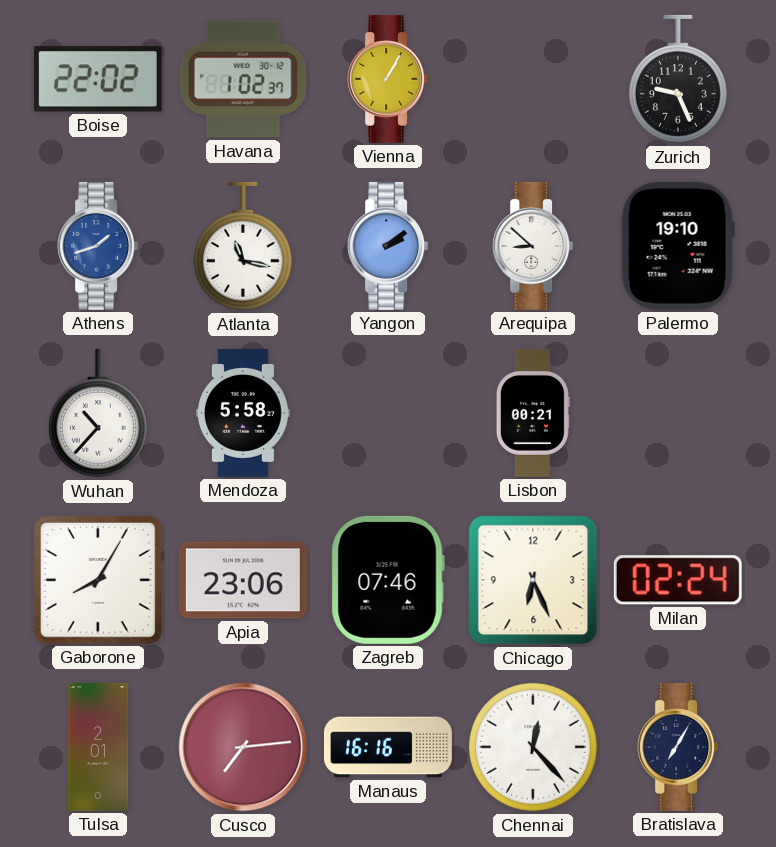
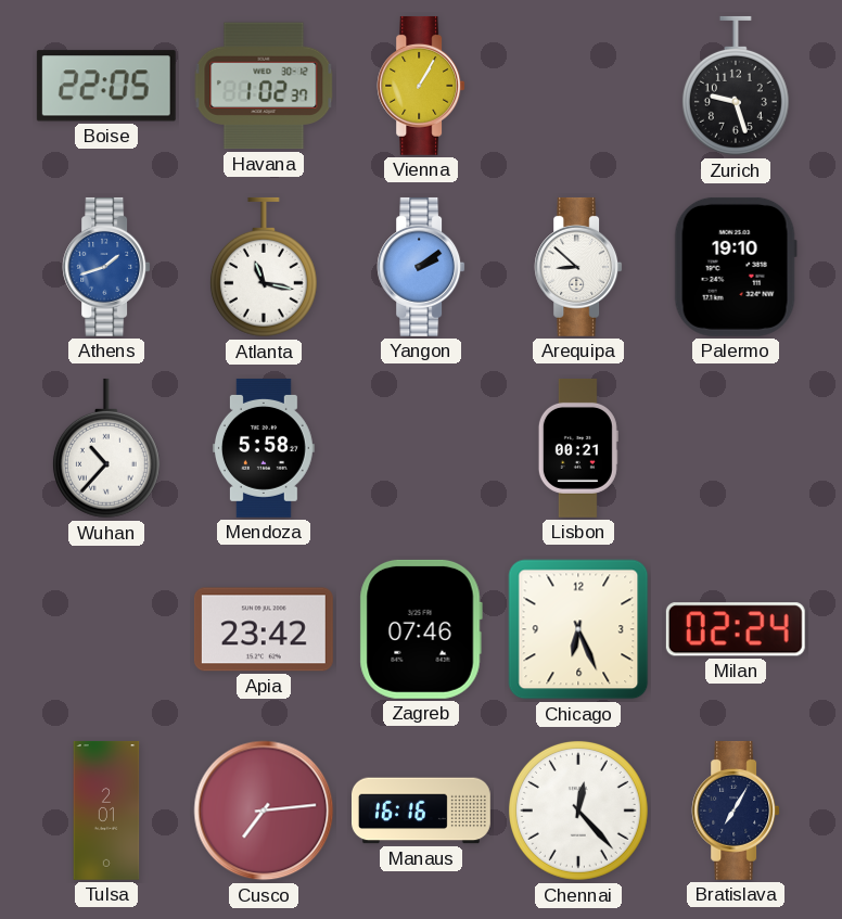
Boise: 22:02 -> 22:05 (106, 86)
Zurich: 9:26 -> 9:27 (736, 86)
Gaborone: 8:05 -> none (99, 581)
Apia: 23:06 -> 23:42 (264, 629)
